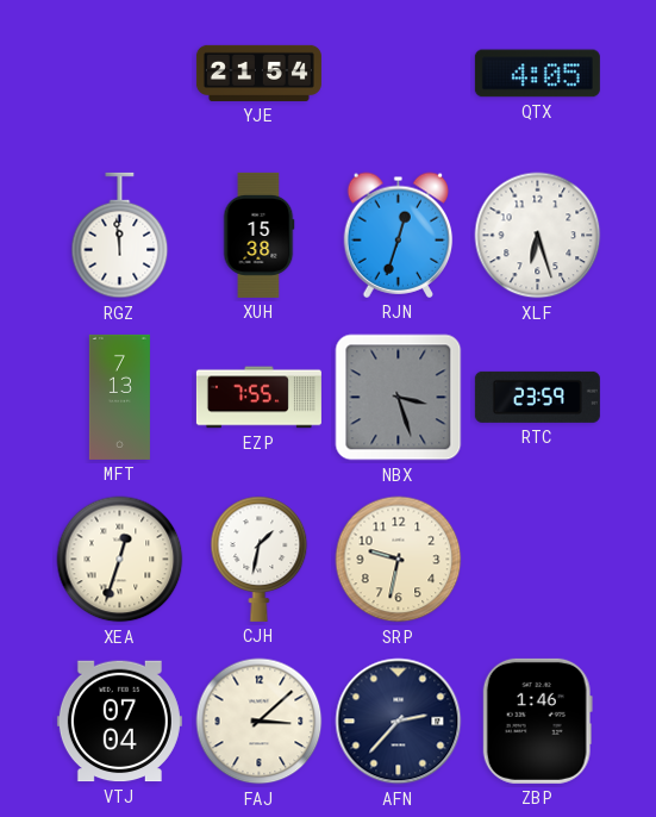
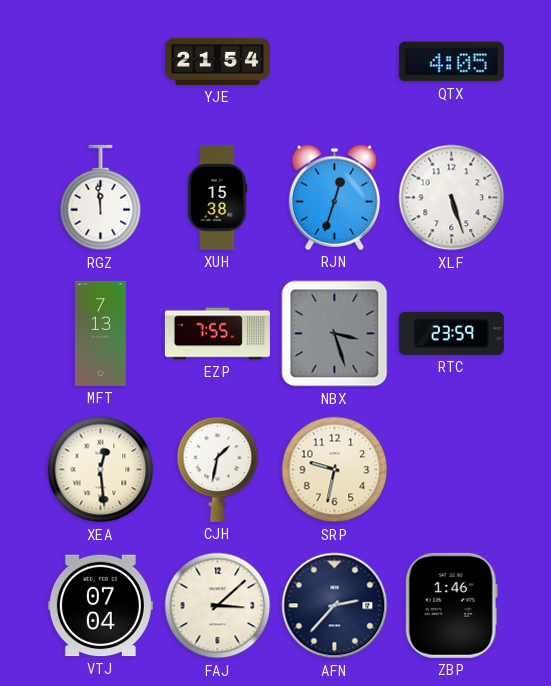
XLF: 6:27 -> 5:27 (452, 198)
XEA: 12:33 -> 12:29 (101, 470)
